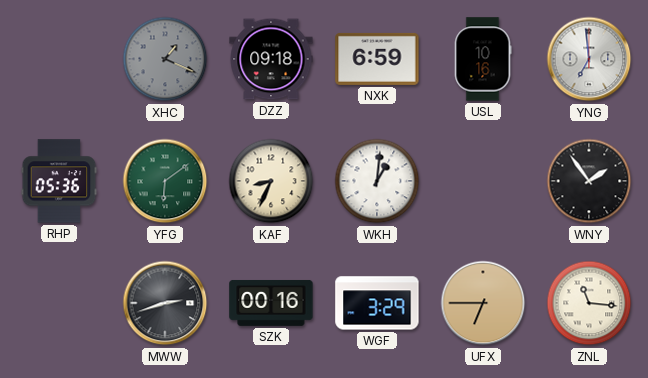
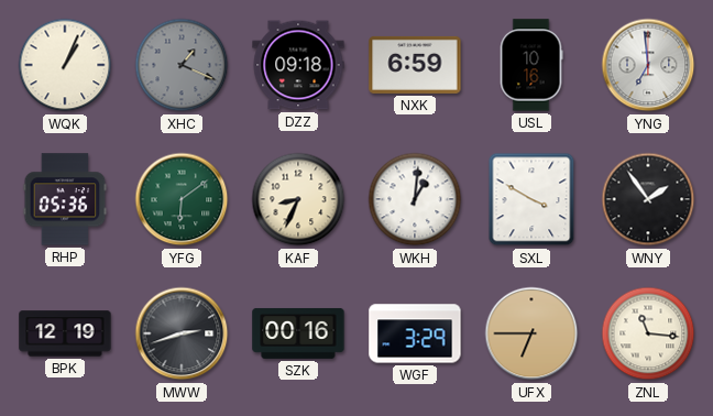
WQK: none -> 1:04 (65, 65)
SXL: none -> 3:50 (531, 199)
BPK: none -> 12:19 (65, 333)
